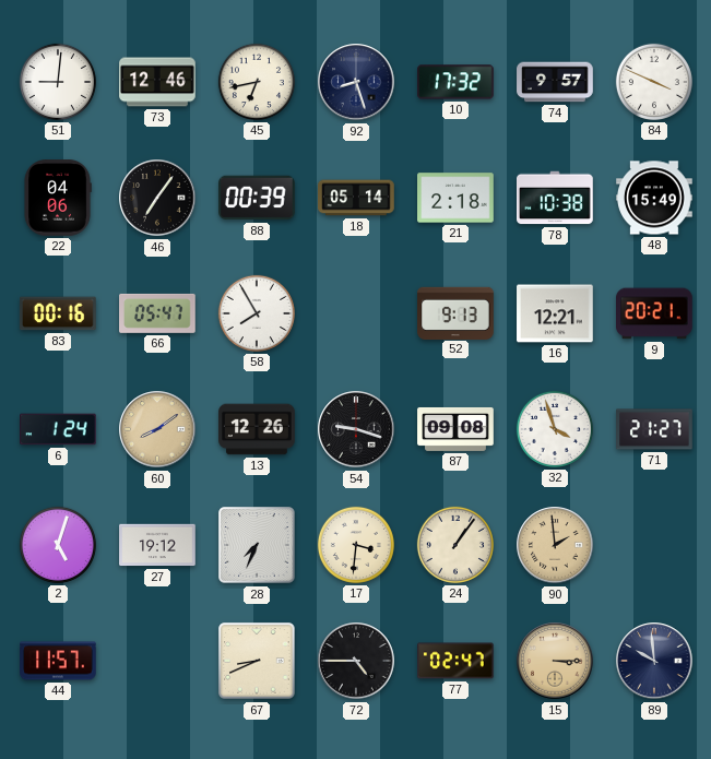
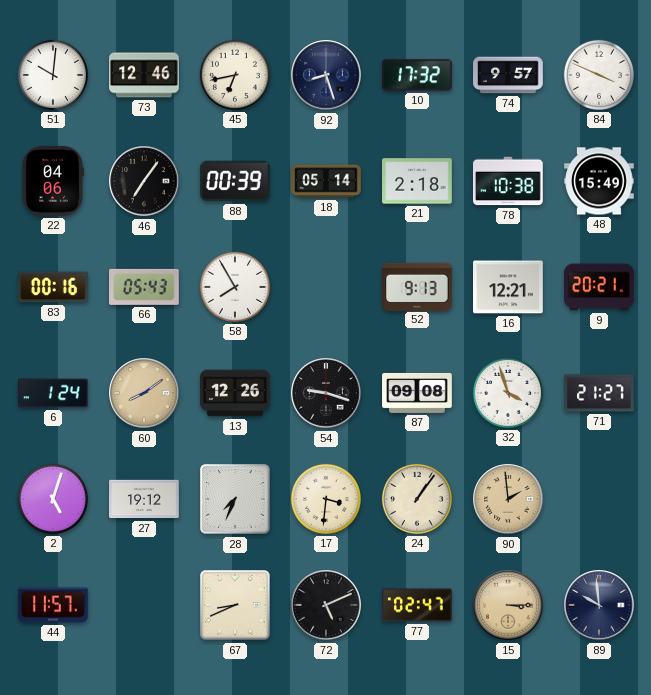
51: 9:01 -> 10:01 (53, 75)
66: 05:47 -> 05:43 (145, 287)
72: 4:45 -> 5:11 (326, 605)
